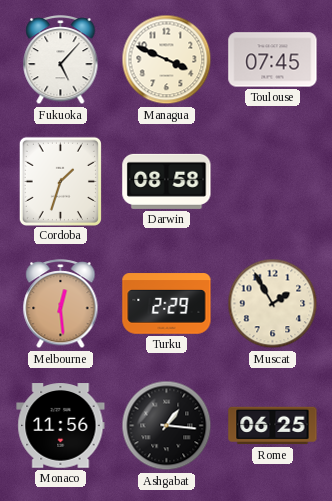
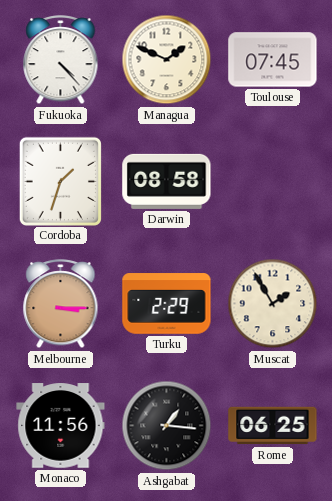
Fukuoka: 5:07 -> 4:23 (61, 61)
Managua: 3:49 -> 1:49 (167, 60)
Melbourne: 12:29 -> 3:15 (61, 305)
